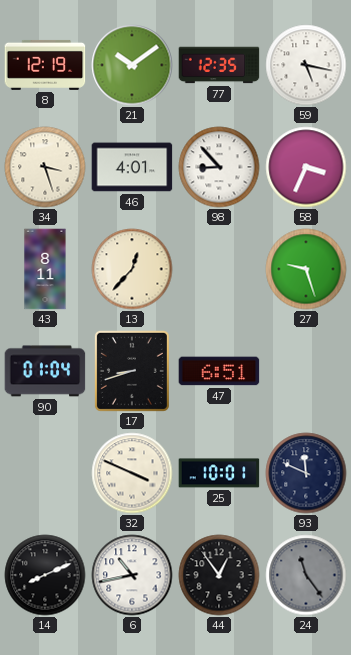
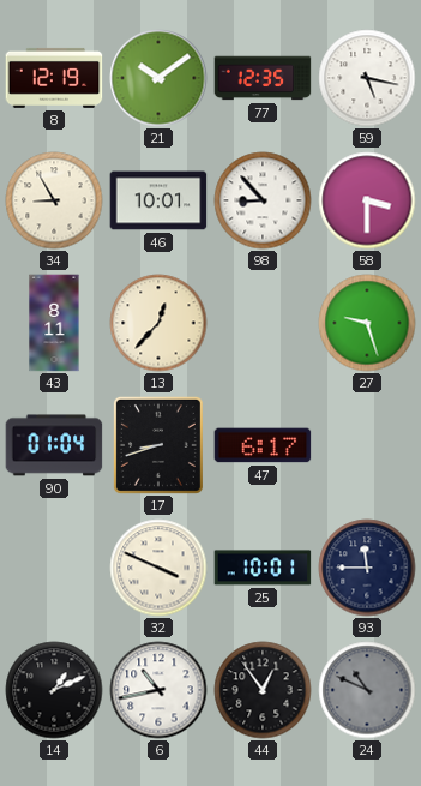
34: 3:27 -> 8:55 (54, 200)
46: 4:01 -> 10:01 (158, 200)
58: 3:34 -> 3:30 (367, 200)
47: 6:51 -> 6:17 (263, 445)
93: 11:49 -> 11:45 (367, 568)
14: 8:11 -> 1:11 (54, 690)
24: 11:24 -> 10:49 (367, 690)
